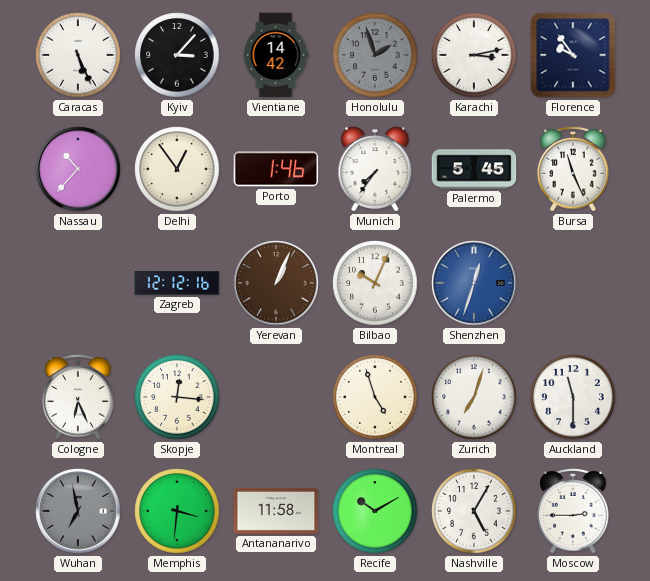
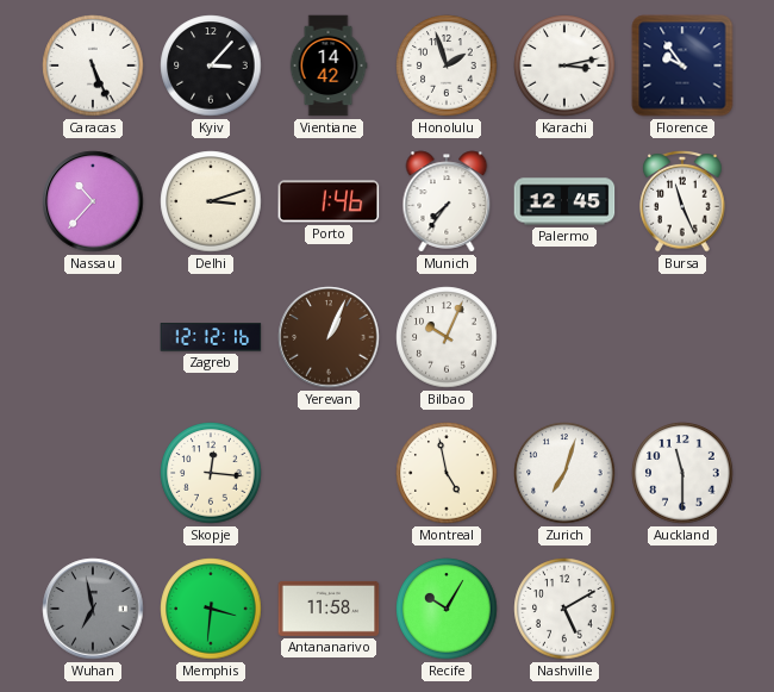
Honolulu dial: grey -> white (447, 66)
Delhi: 12:54 -> 3:12 (211, 201)
Palermo: 5:45 -> 12:45 (564, 201)
Shenzhen: 12:33 -> none (474, 283)
Cologne: 6:26 -> none (78, 397)
Montreal: 4:57 -> 4:58 (447, 473)
Recife: 10:10 -> 10:05 (447, 609)
Nashville: 5:05 -> 5:10 (564, 609)
Moscow: 2:45 -> none (573, 511)
